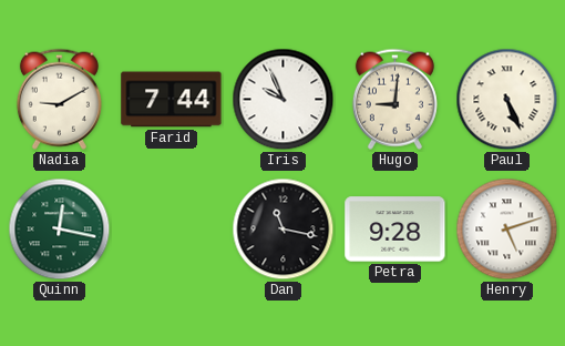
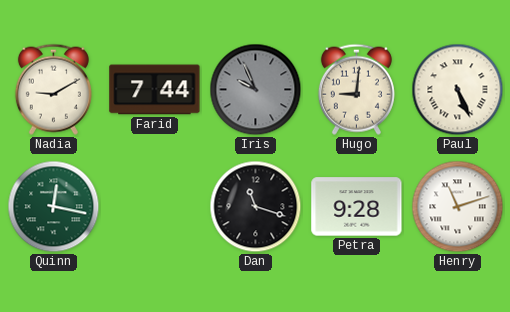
Iris dial: white -> grey (256, 90)
Dan: 11:17 -> 11:18 (256, 207)
Henry: 5:12 -> 11:12 (458, 207)
